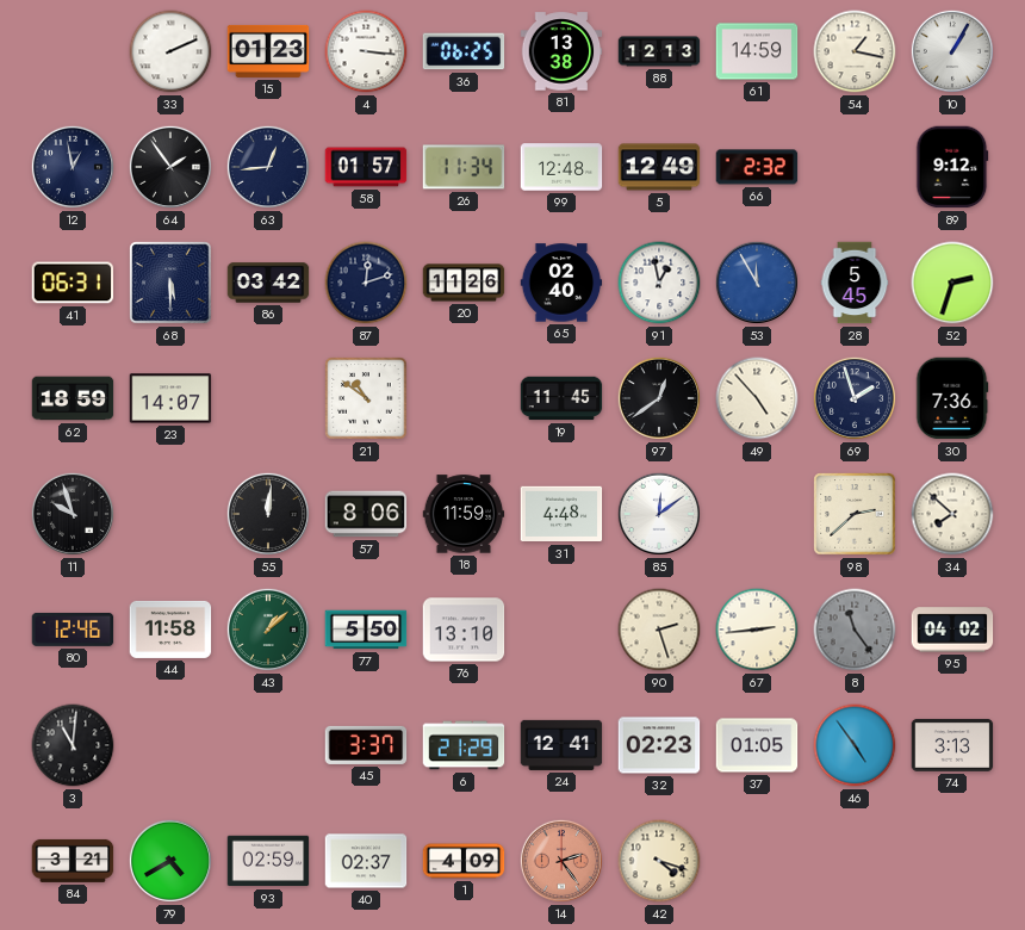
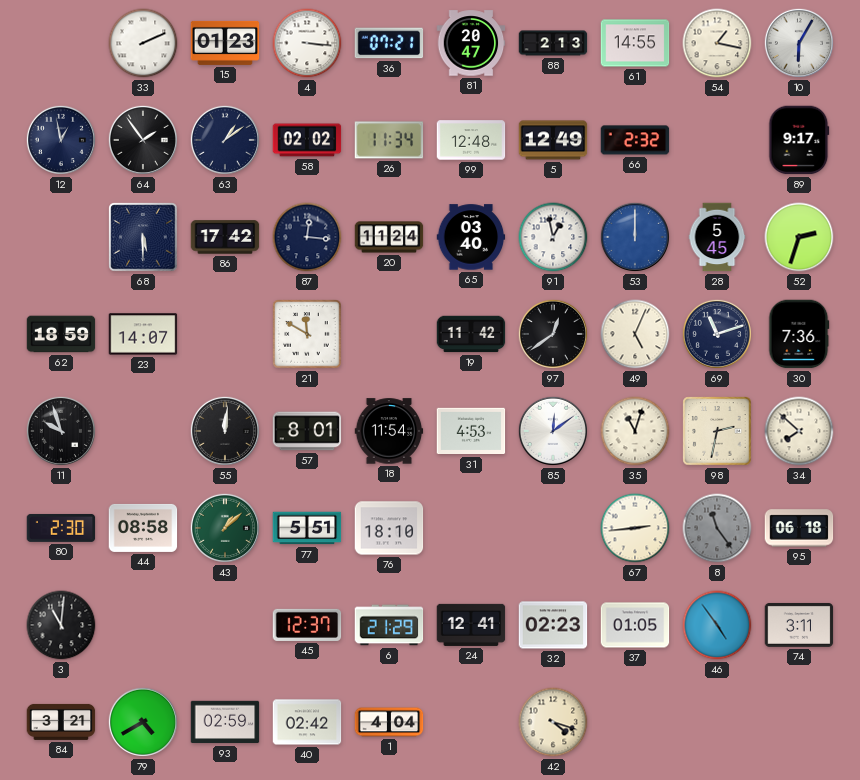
36: 06:25 -> 07:21 (389, 43)
81: 13:38 -> 20:47 (471, 43)
88: 12:13 -> 2:13 (553, 43)
61: 14:59 -> 14:55 (635, 43)
10: 1:05 -> 6:05 (799, 43)
63: 12:44 -> 1:09 (225, 140)
58: 01:57 -> 02:02 (307, 140)
89: 9:12 -> 9:17 (799, 140)
41: 06:31 -> none (73, 283)
86: 03:42 -> 17:42 (225, 237)
87: 12:12 -> 12:16 (307, 237)
20: 11:26 -> 11:24 (389, 237)
65: 02:40 -> 03:40 (471, 237)
53: 11:55 -> 12:00 (635, 237)
21: 10:51 -> 11:50 (307, 334)
19: 11:45 -> 11:42 (471, 334)
49: 4:53 -> 5:04 (635, 334)
69: 1:57 -> 11:12 (717, 334)
57: 8:06 -> 8:01 (307, 431)
18: 11:59 -> 11:54 (389, 431)
31: 4:48 -> 4:53 (471, 431)
35: none -> 11:03 (635, 431)
98: 2:38 -> 2:32 (717, 431)
80: 12:46 -> 2:30 (61, 528)
44: 11:58 -> 08:58 (143, 528)
77: 5:50 -> 5:51 (307, 528)
76: 13:10 -> 18:10 (389, 528)
90: 2:27 -> none (659, 630)
95: 04:02 -> 06:18 (799, 528)
45: 3:37 -> 12:37 (307, 625)
74: 3:13 -> 3:11 (799, 625)
40: 02:37 -> 02:42 (307, 722)
1: 4:09 -> 4:04 (389, 722)
14: 2:24 -> none (561, 861)
